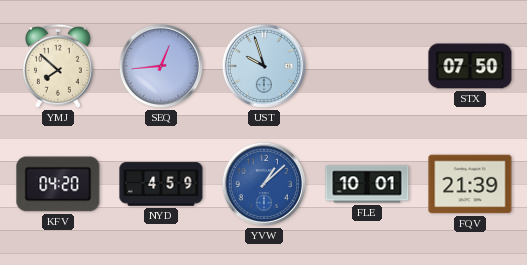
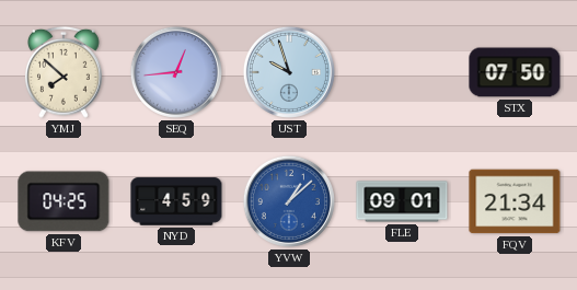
KFV: 04:20 -> 04:25 (64, 201)
FLE: 10:01 -> 09:01 (402, 201)
FQV: 21:39 -> 21:34 (515, 201)
